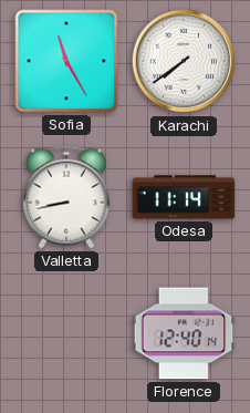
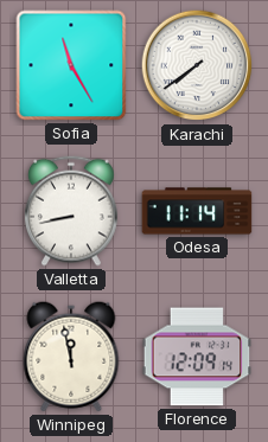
Winnipeg: none -> 11:58 (71, 357)
Florence: 12:40 -> 12:09 (197, 357)
